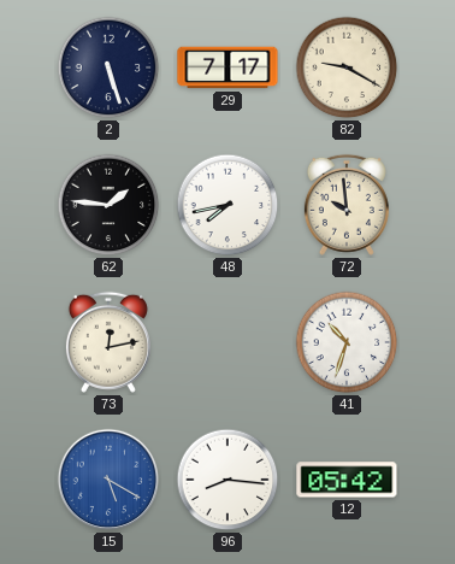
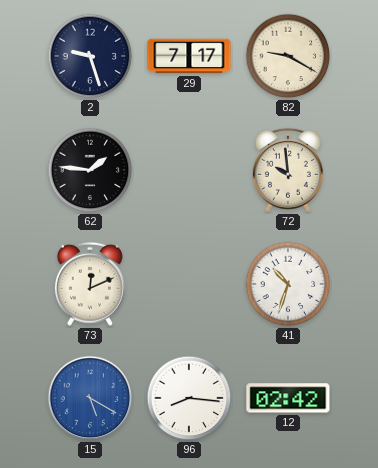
2: 5:27 -> 9:27 (90, 56)
48: 7:43 -> none (227, 205)
73: 12:13 -> 12:11 (90, 284)
12: 05:42 -> 02:42 (288, 398)
